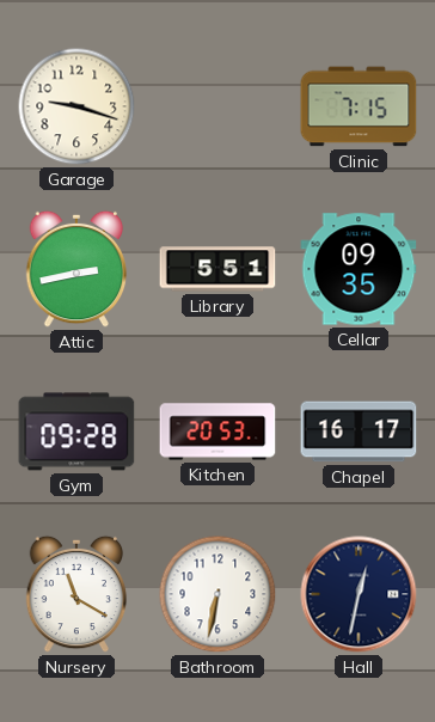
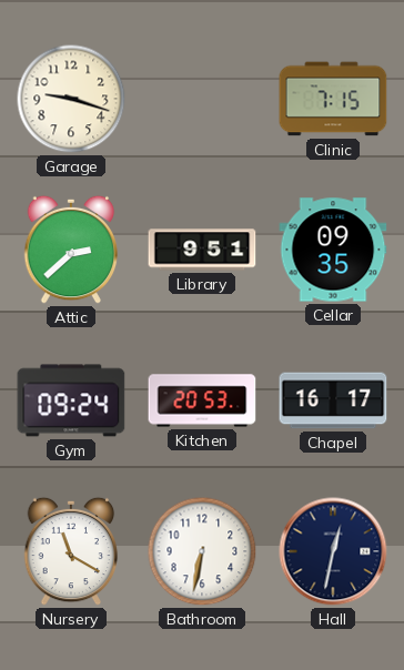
Attic: 2:43 -> 2:38 (71, 250)
Library: 5:51 -> 9:51 (202, 250)
Gym: 09:28 -> 09:24 (71, 400)
